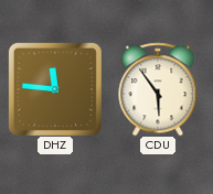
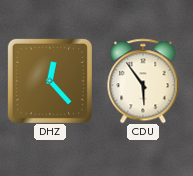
DHZ: 11:46 -> 12:23 (50, 81)
